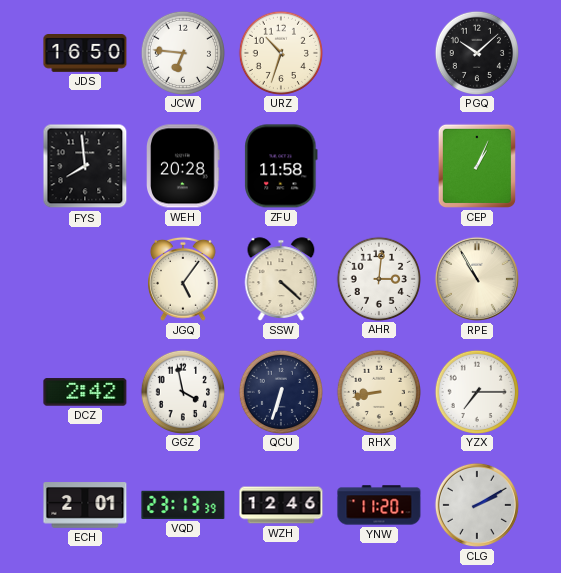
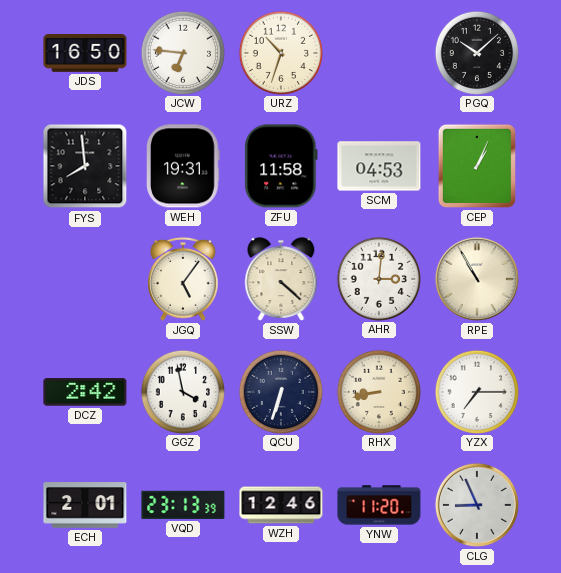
WEH: 20:28 -> 19:31 (183, 166)
SCM: none -> 04:53 (379, 166)
CLG: 2:10 -> 8:56 (477, 505)
